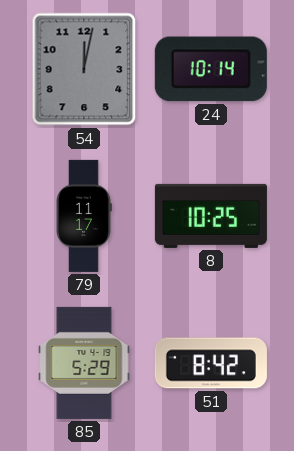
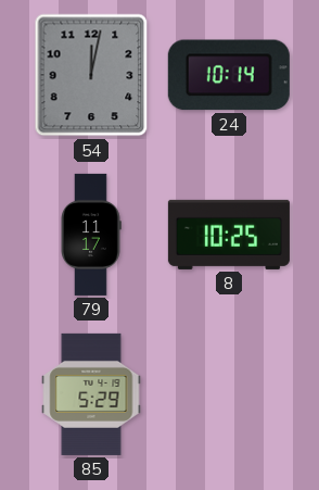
51: 8:42 -> none (211, 363)
